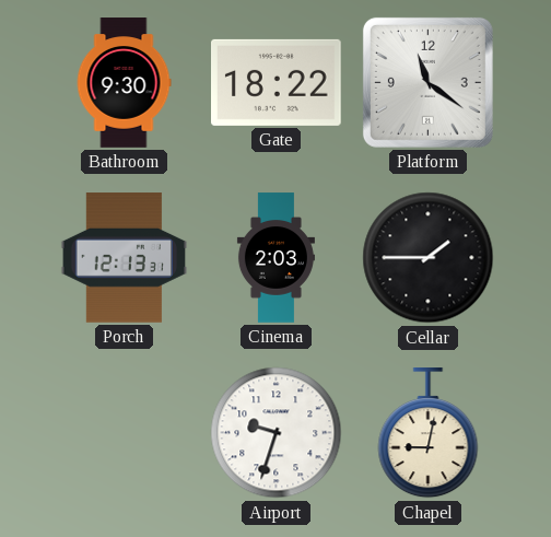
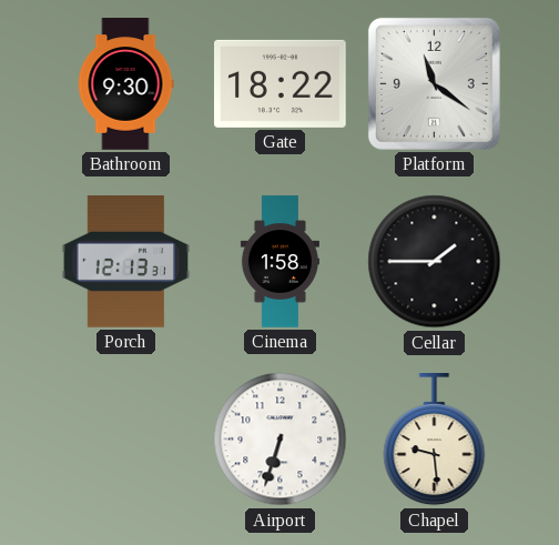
Cinema: 2:03 -> 1:58 (279, 262)
Airport: 9:33 -> 6:33 (281, 440)
Chapel: 9:02 -> 9:29 (435, 441)
